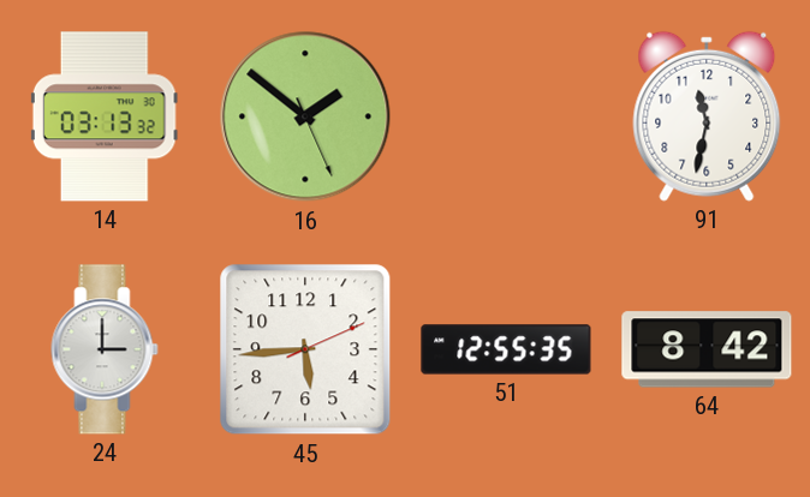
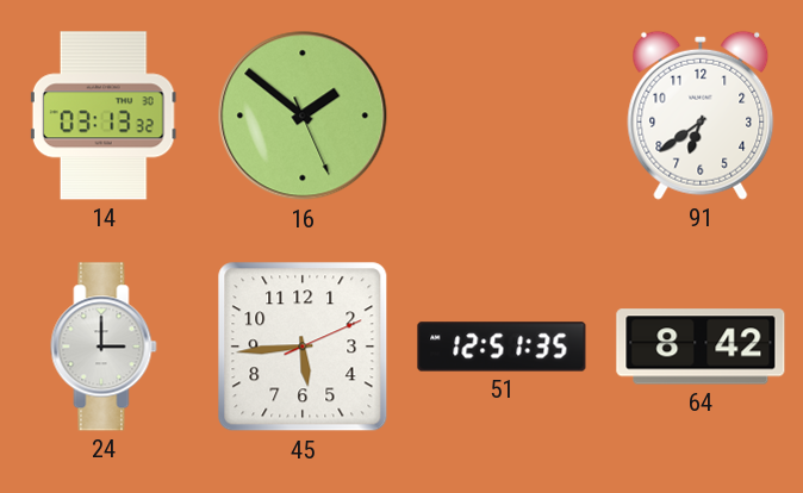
91: 11:32 -> 6:39 (701, 116)
51: 12:55 -> 12:51 (502, 347)
